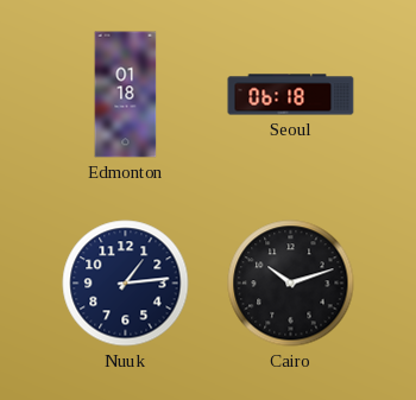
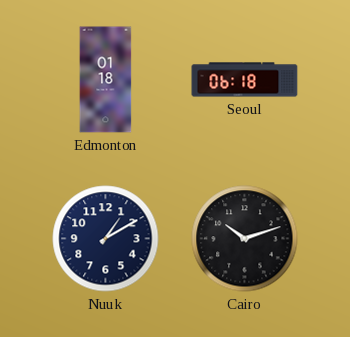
Nuuk: 1:14 -> 1:10 (106, 239)
